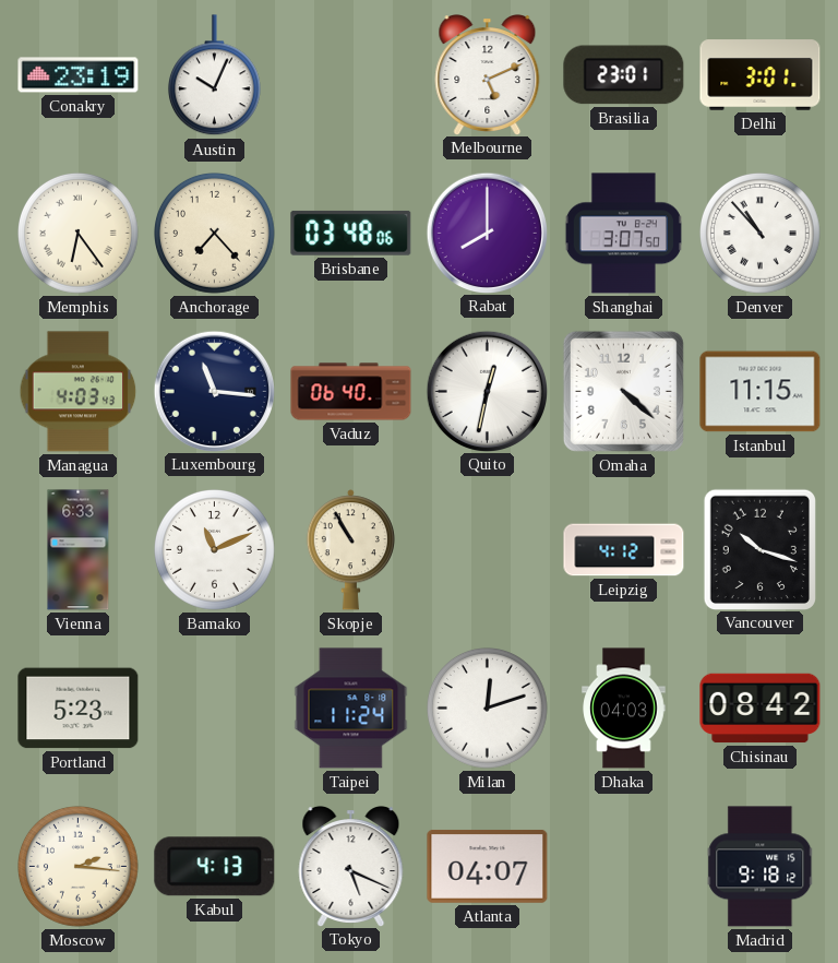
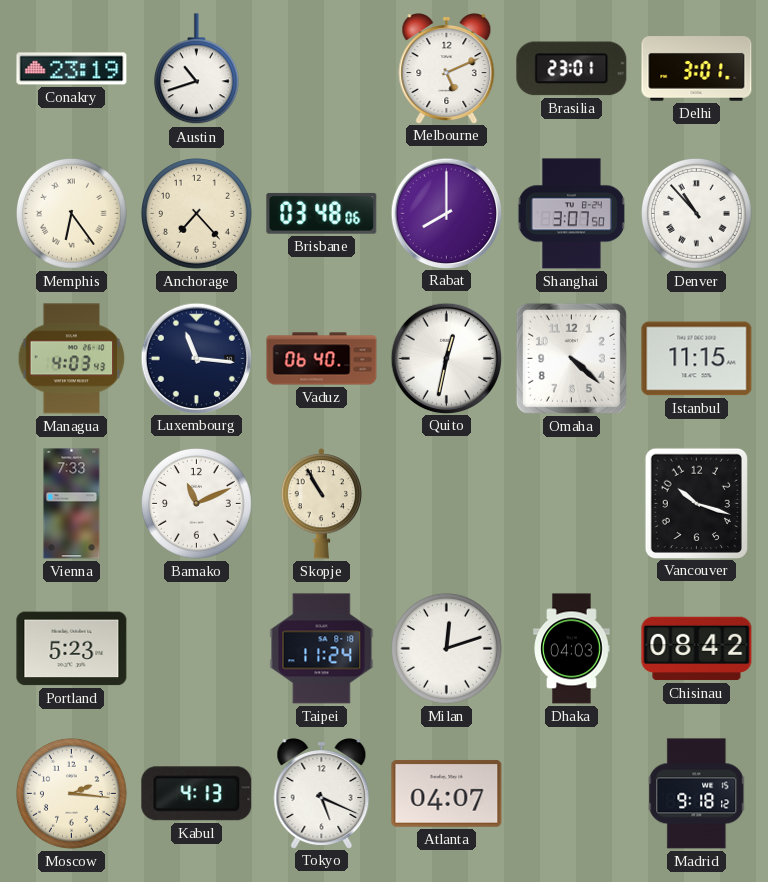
Austin: 10:04 -> 10:42 (196, 69)
Vienna: 6:33 -> 7:33 (72, 504)
Leipzig: 4:12 -> none (624, 550)
